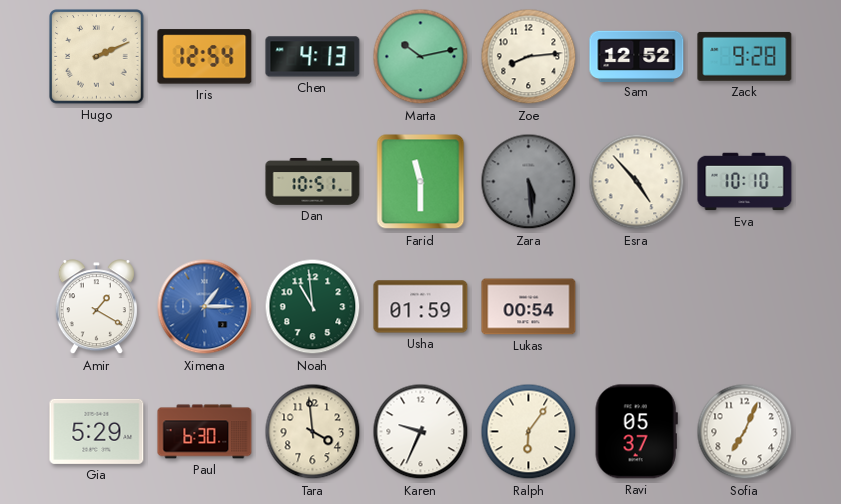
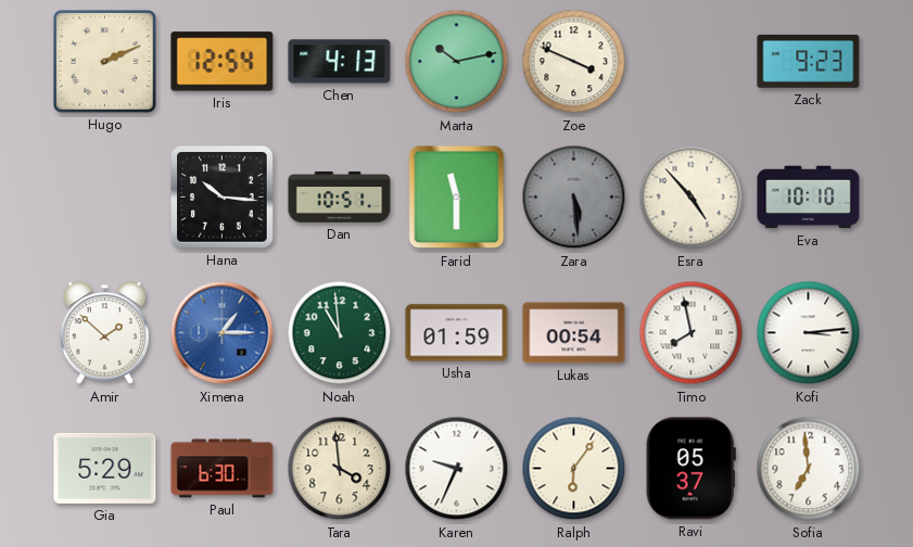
Zoe: 8:14 -> 3:49 (574, 62)
Sam: 12:52 -> none (637, 56)
Zack: 9:28 -> 9:23 (809, 61)
Hana: none -> 10:16 (223, 198)
Amir: 1:20 -> 1:52 (104, 333)
Timo: none -> 7:58 (692, 333)
Kofi: none -> 3:14 (809, 333)
Sofia: 7:04 -> 6:59 (809, 469)
